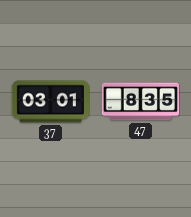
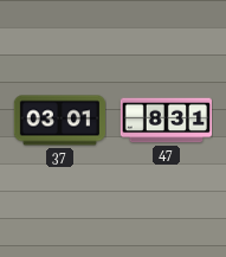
47: 8:35 -> 8:31 (166, 121)
